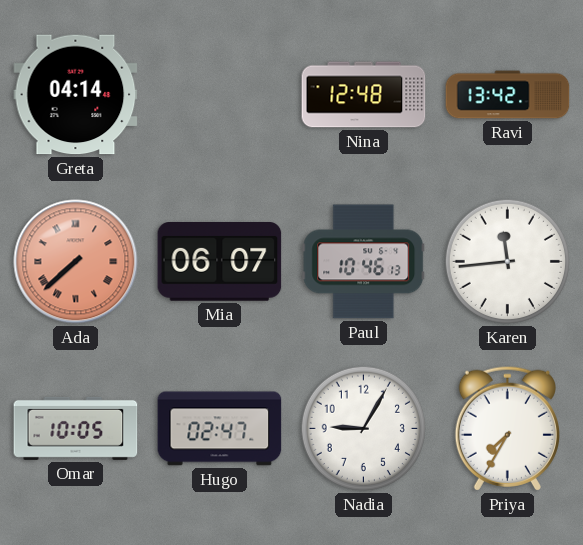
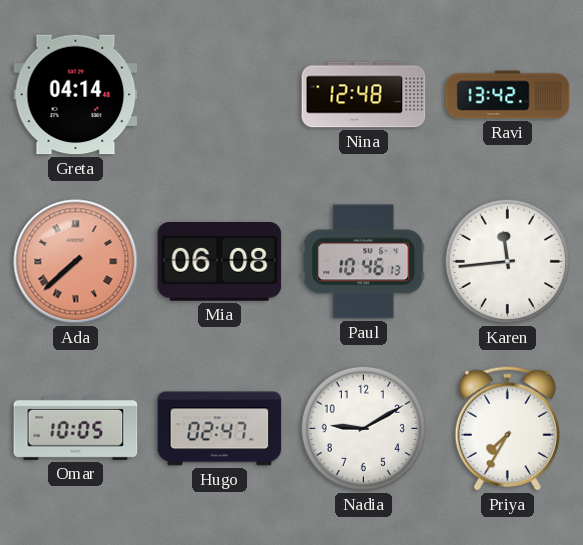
Mia: 06:07 -> 06:08 (220, 262)
Nadia: 9:05 -> 9:10 (363, 428)
